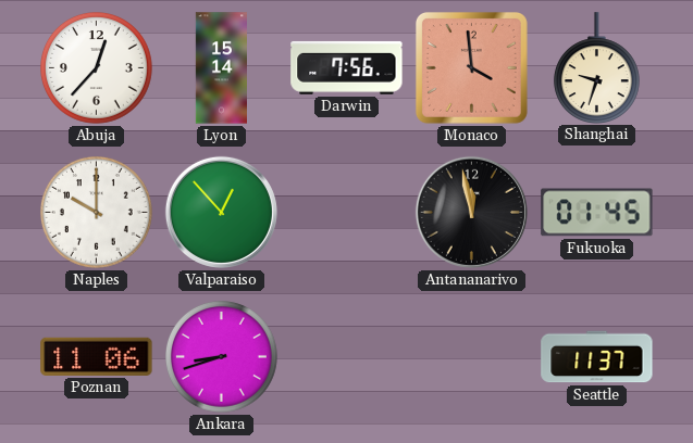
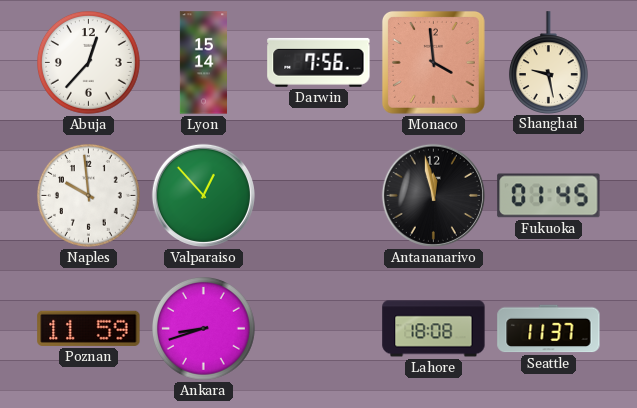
Shanghai: 9:33 -> 9:28 (548, 62)
Naples: 10:00 -> 9:59 (89, 196)
Poznan: 11:06 -> 11:59 (89, 328)
Lahore: none -> 18:08 (434, 329)
